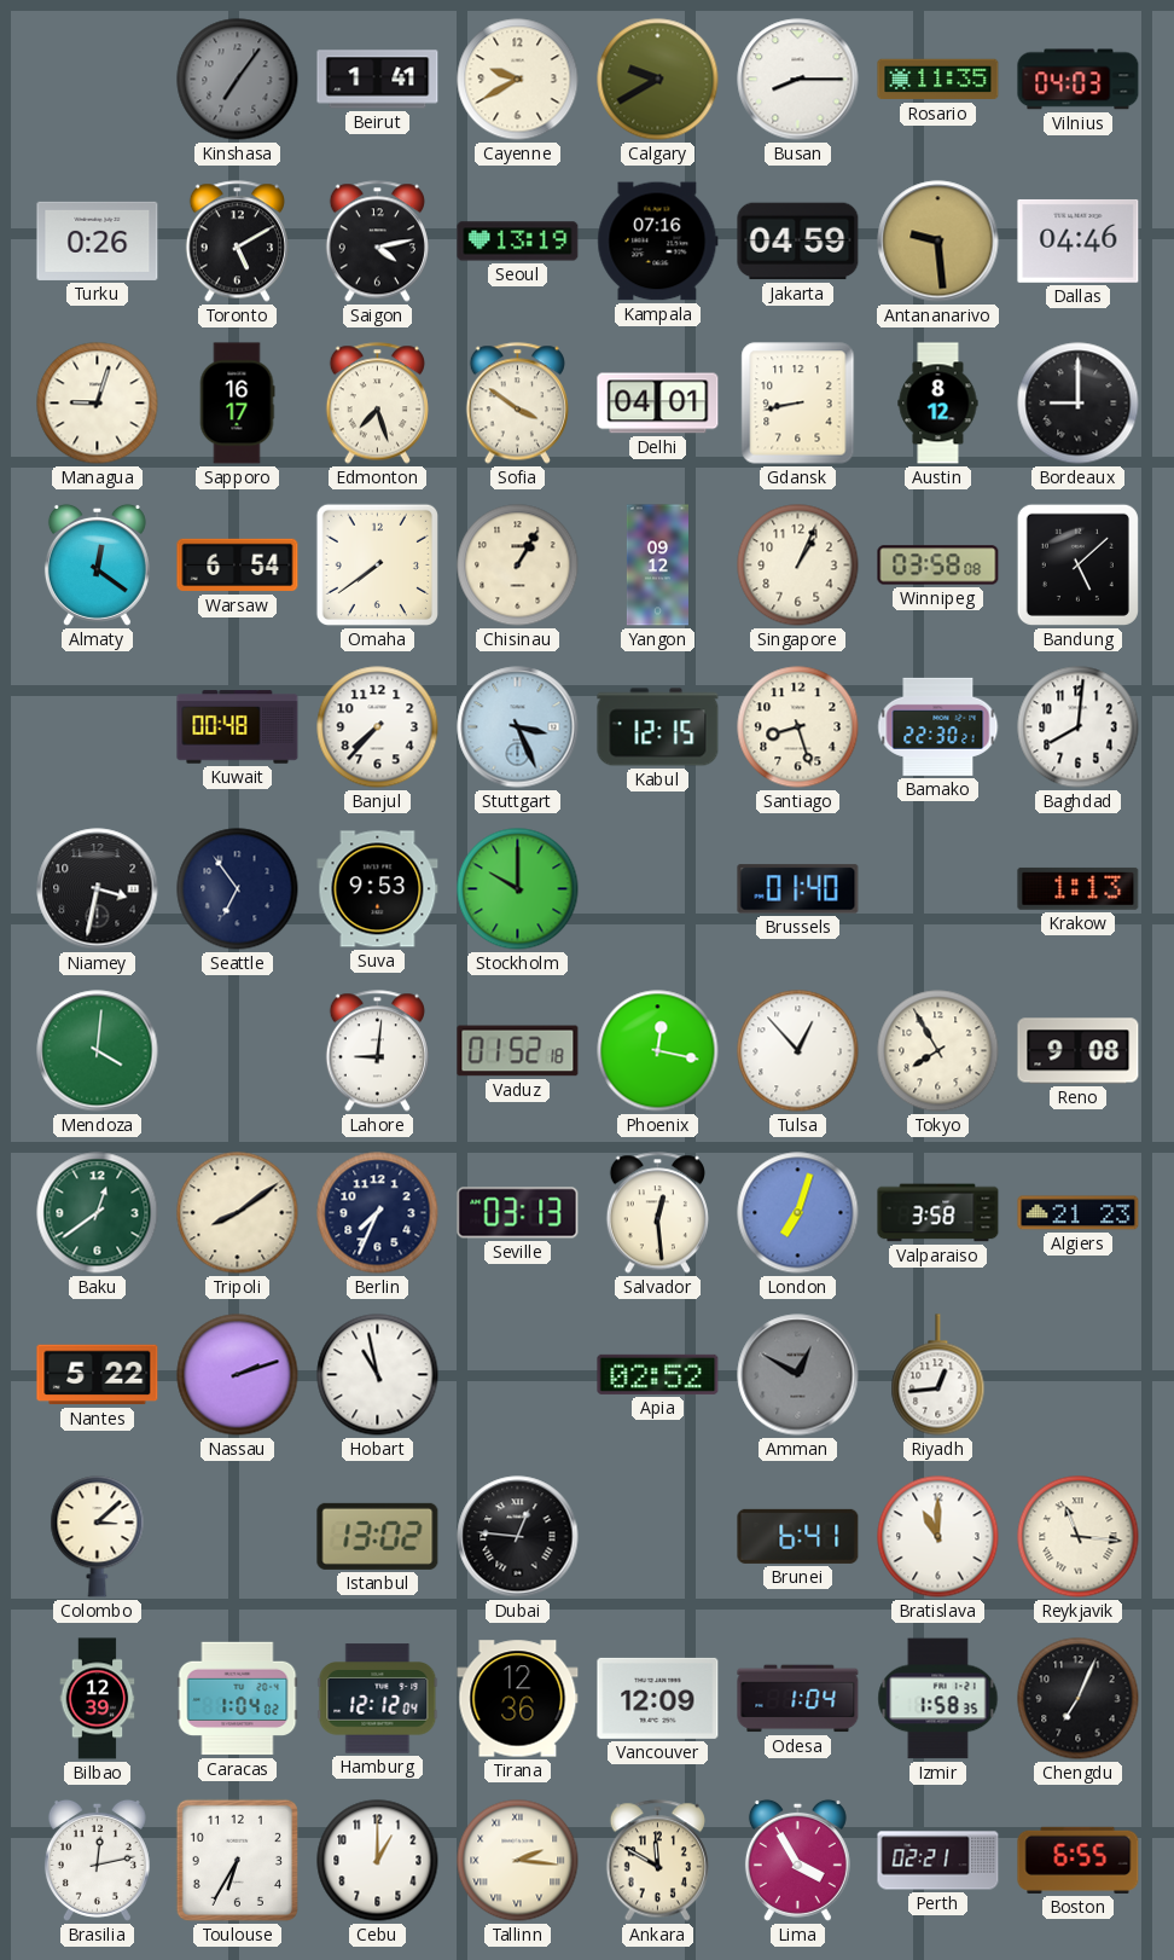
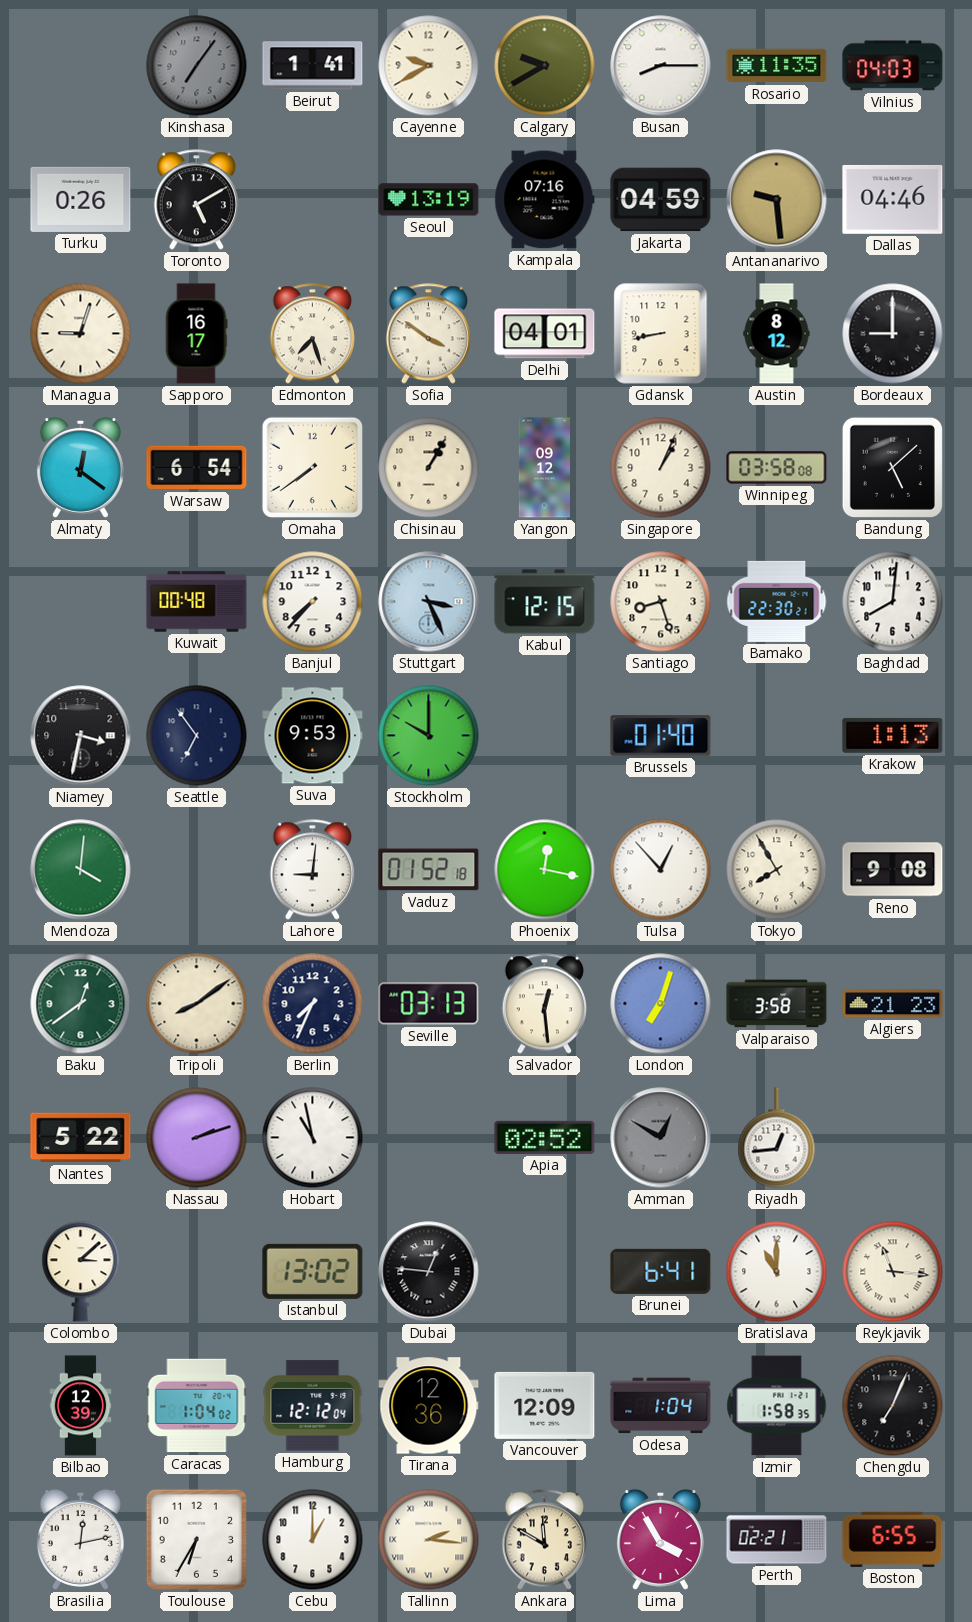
Saigon: 4:13 -> none (377, 242)
